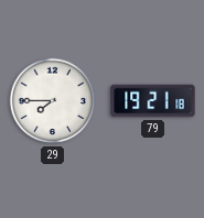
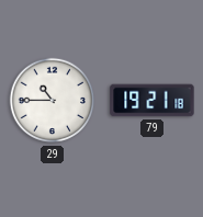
29: 7:45 -> 10:45 (53, 101)
